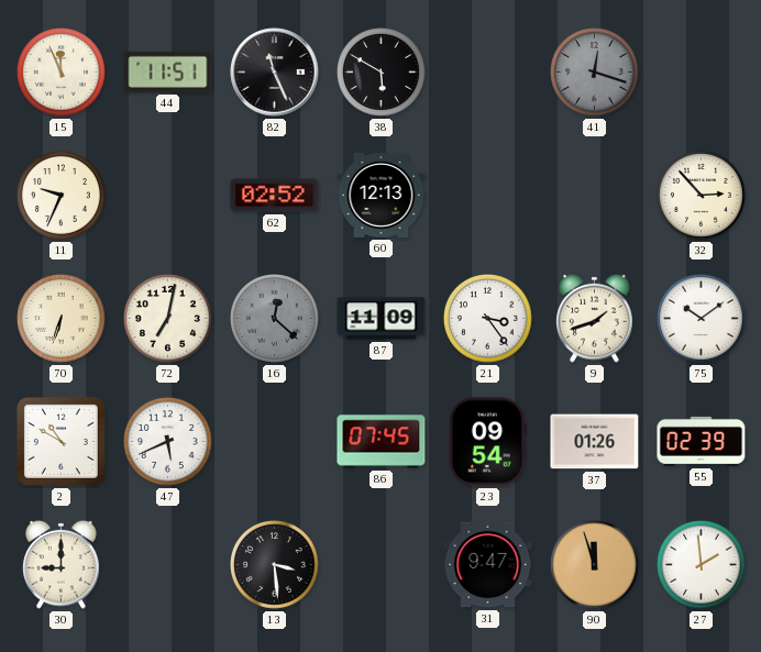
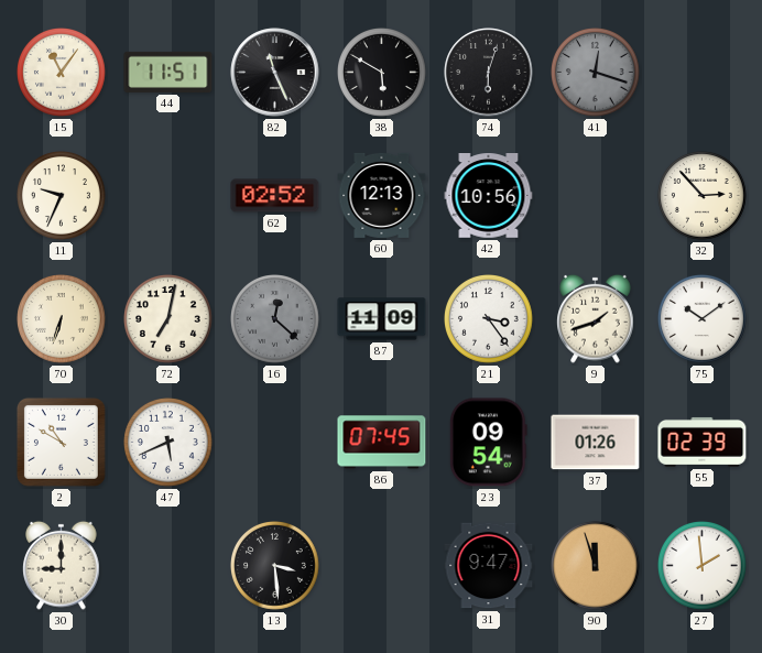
15: 11:56 -> 11:06 (62, 73)
74: none -> 6:03 (489, 73)
42: none -> 10:56 (489, 196)
